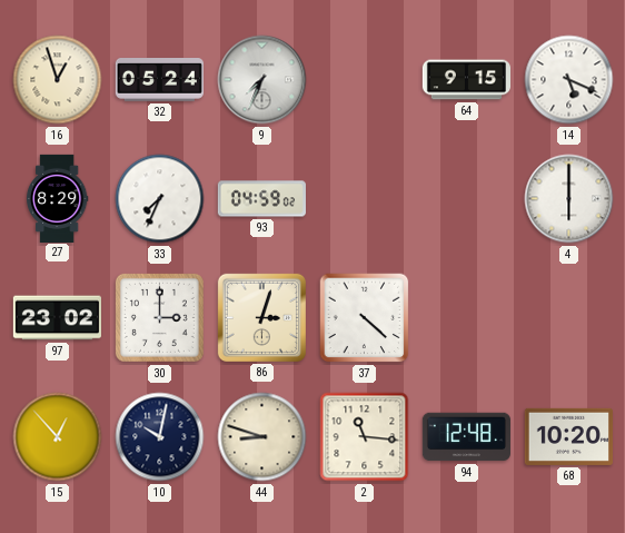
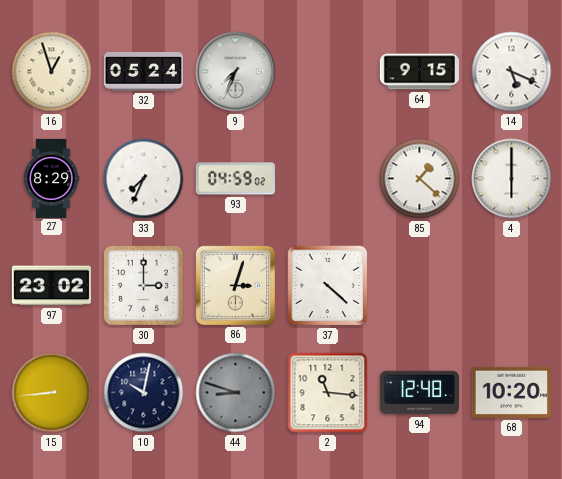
85: none -> 1:22 (420, 179)
15: 12:53 -> 8:44 (52, 393)
44 dial: cream -> grey (236, 393)
